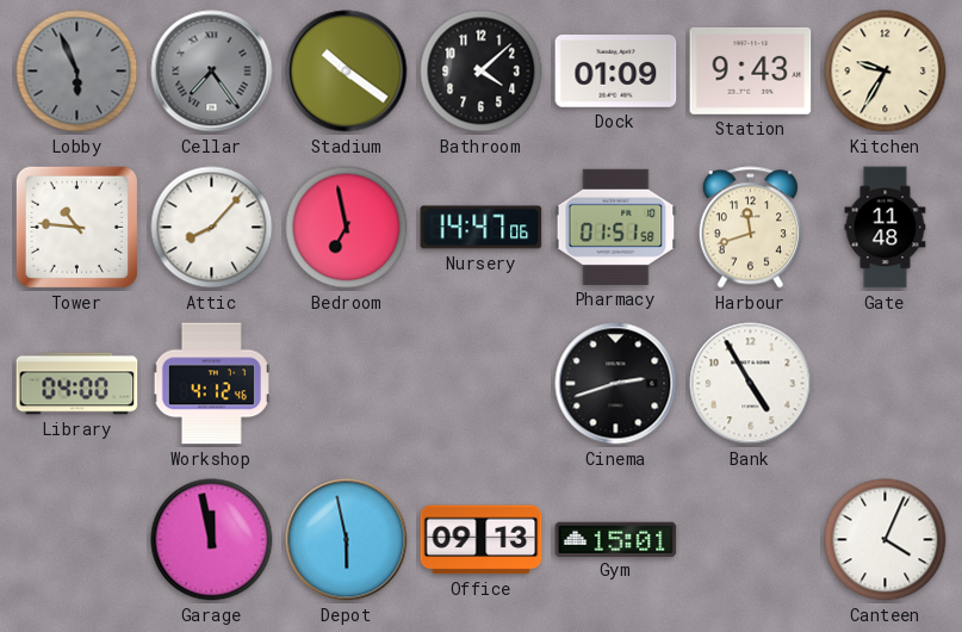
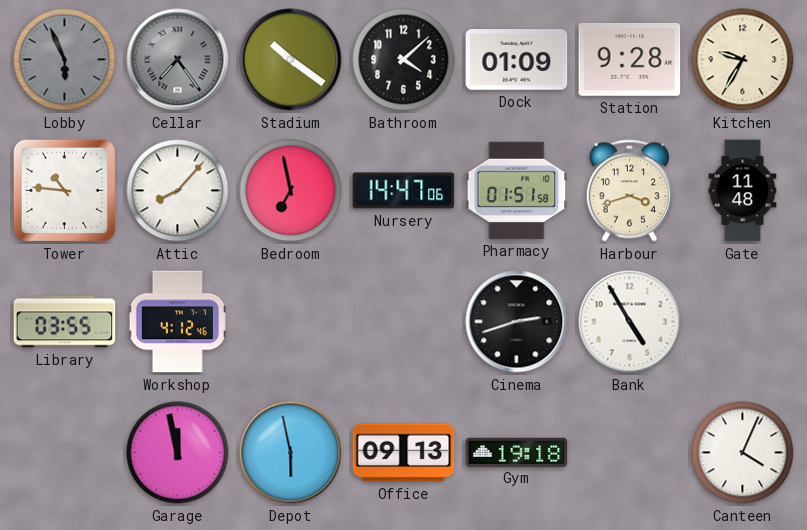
Station: 9:43 -> 9:28 (630, 59)
Harbour: 11:42 -> 3:42 (629, 191)
Library: 04:00 -> 03:55 (65, 322)
Gym: 15:01 -> 19:18 (517, 452)
